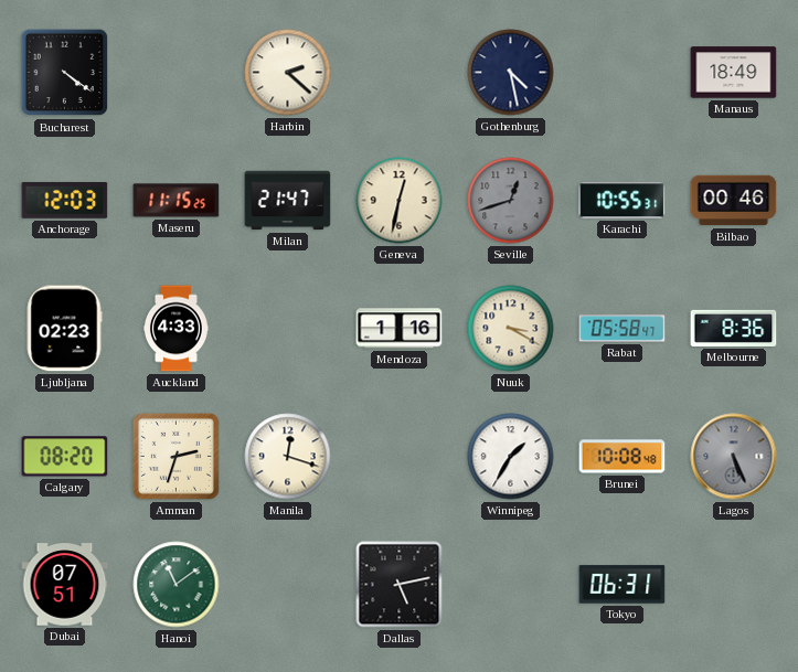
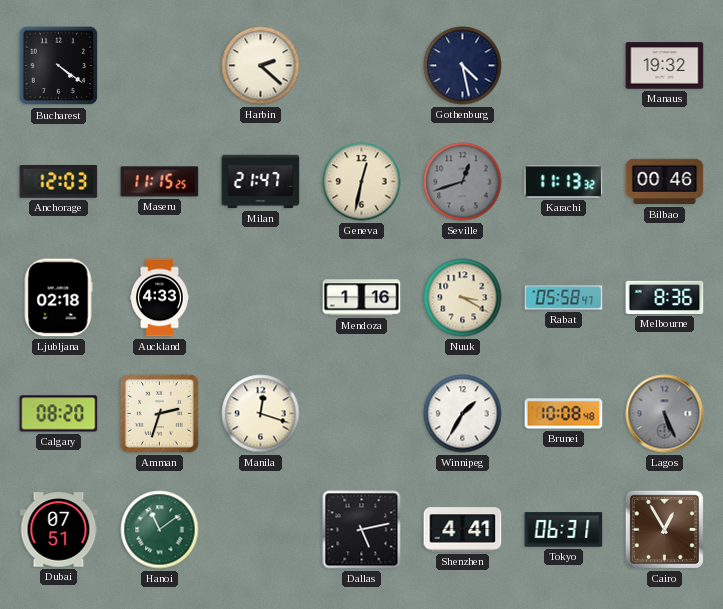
Manaus: 18:49 -> 19:32 (665, 66)
Karachi: 10:55 -> 11:13 (564, 182)
Ljubljana: 02:23 -> 02:18 (58, 298)
Shenzhen: none -> 4:41 (463, 530)
Cairo: none -> 12:55 (664, 529)
